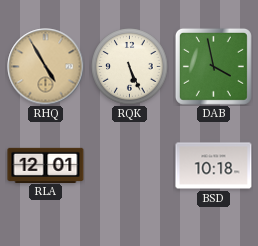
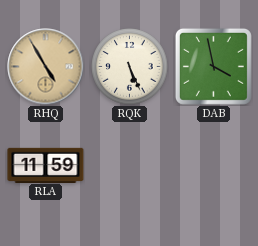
RLA: 12:01 -> 11:59 (46, 165)
BSD: 10:18 -> none (214, 166)
